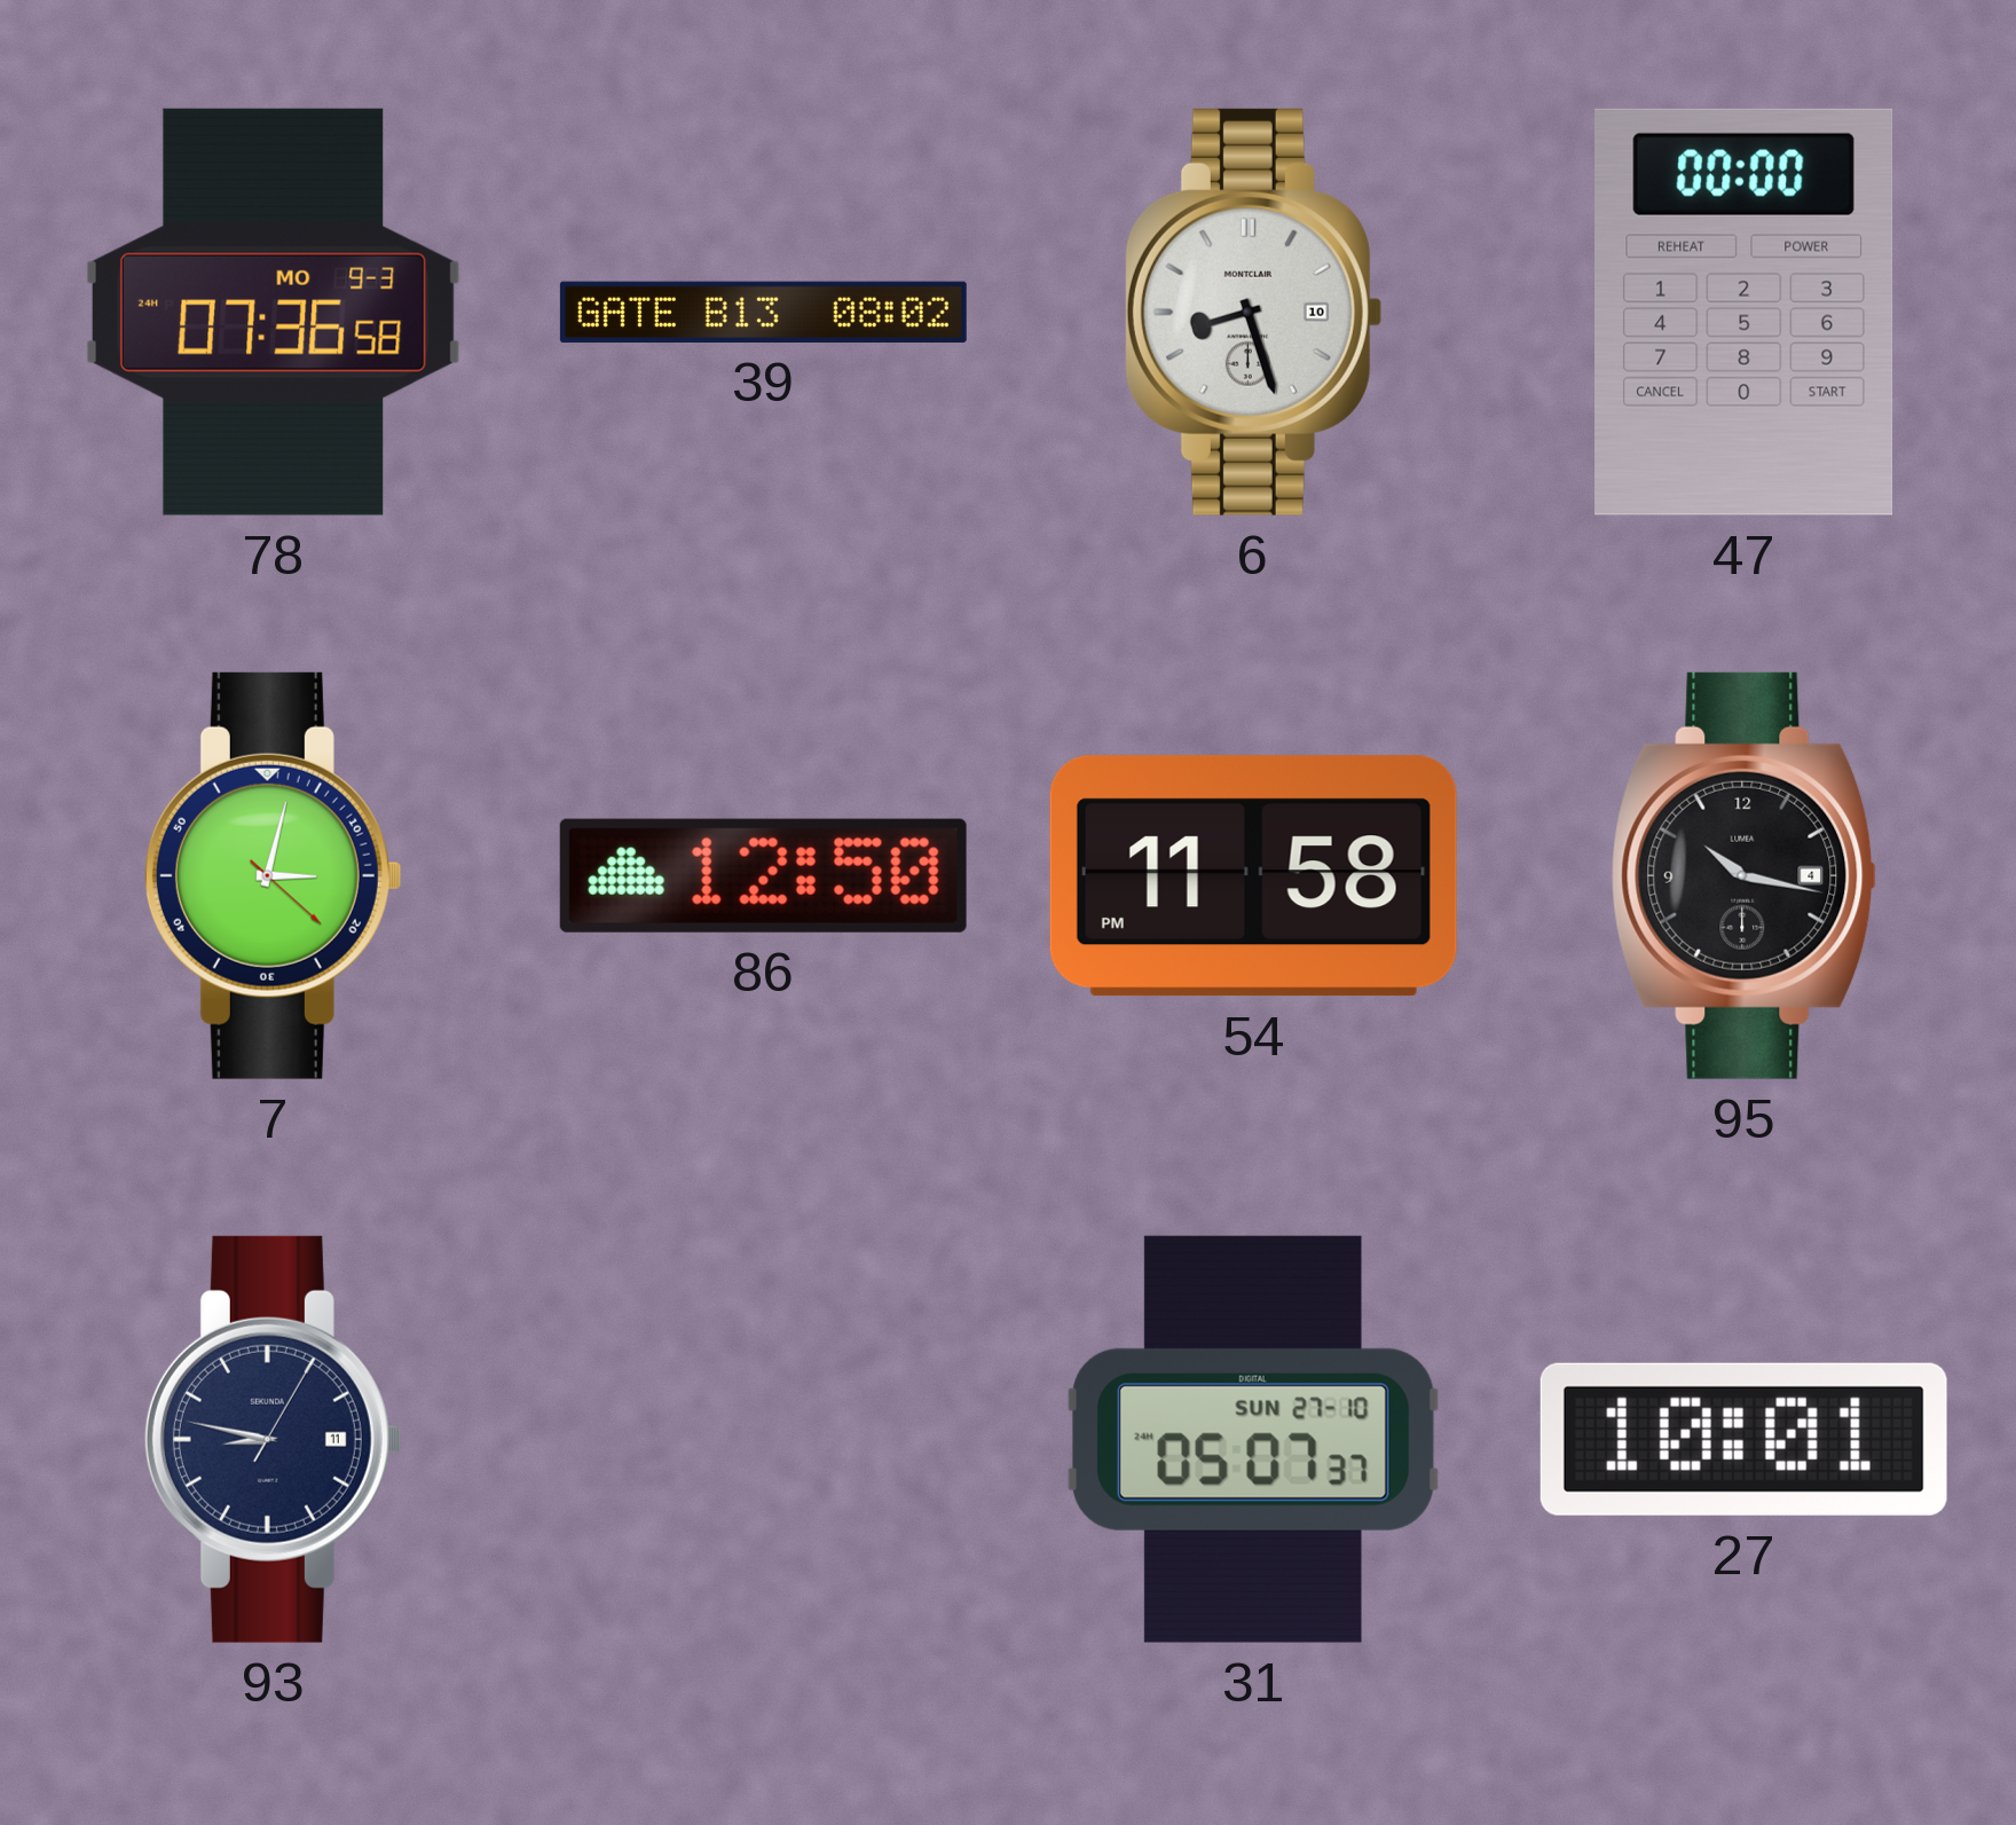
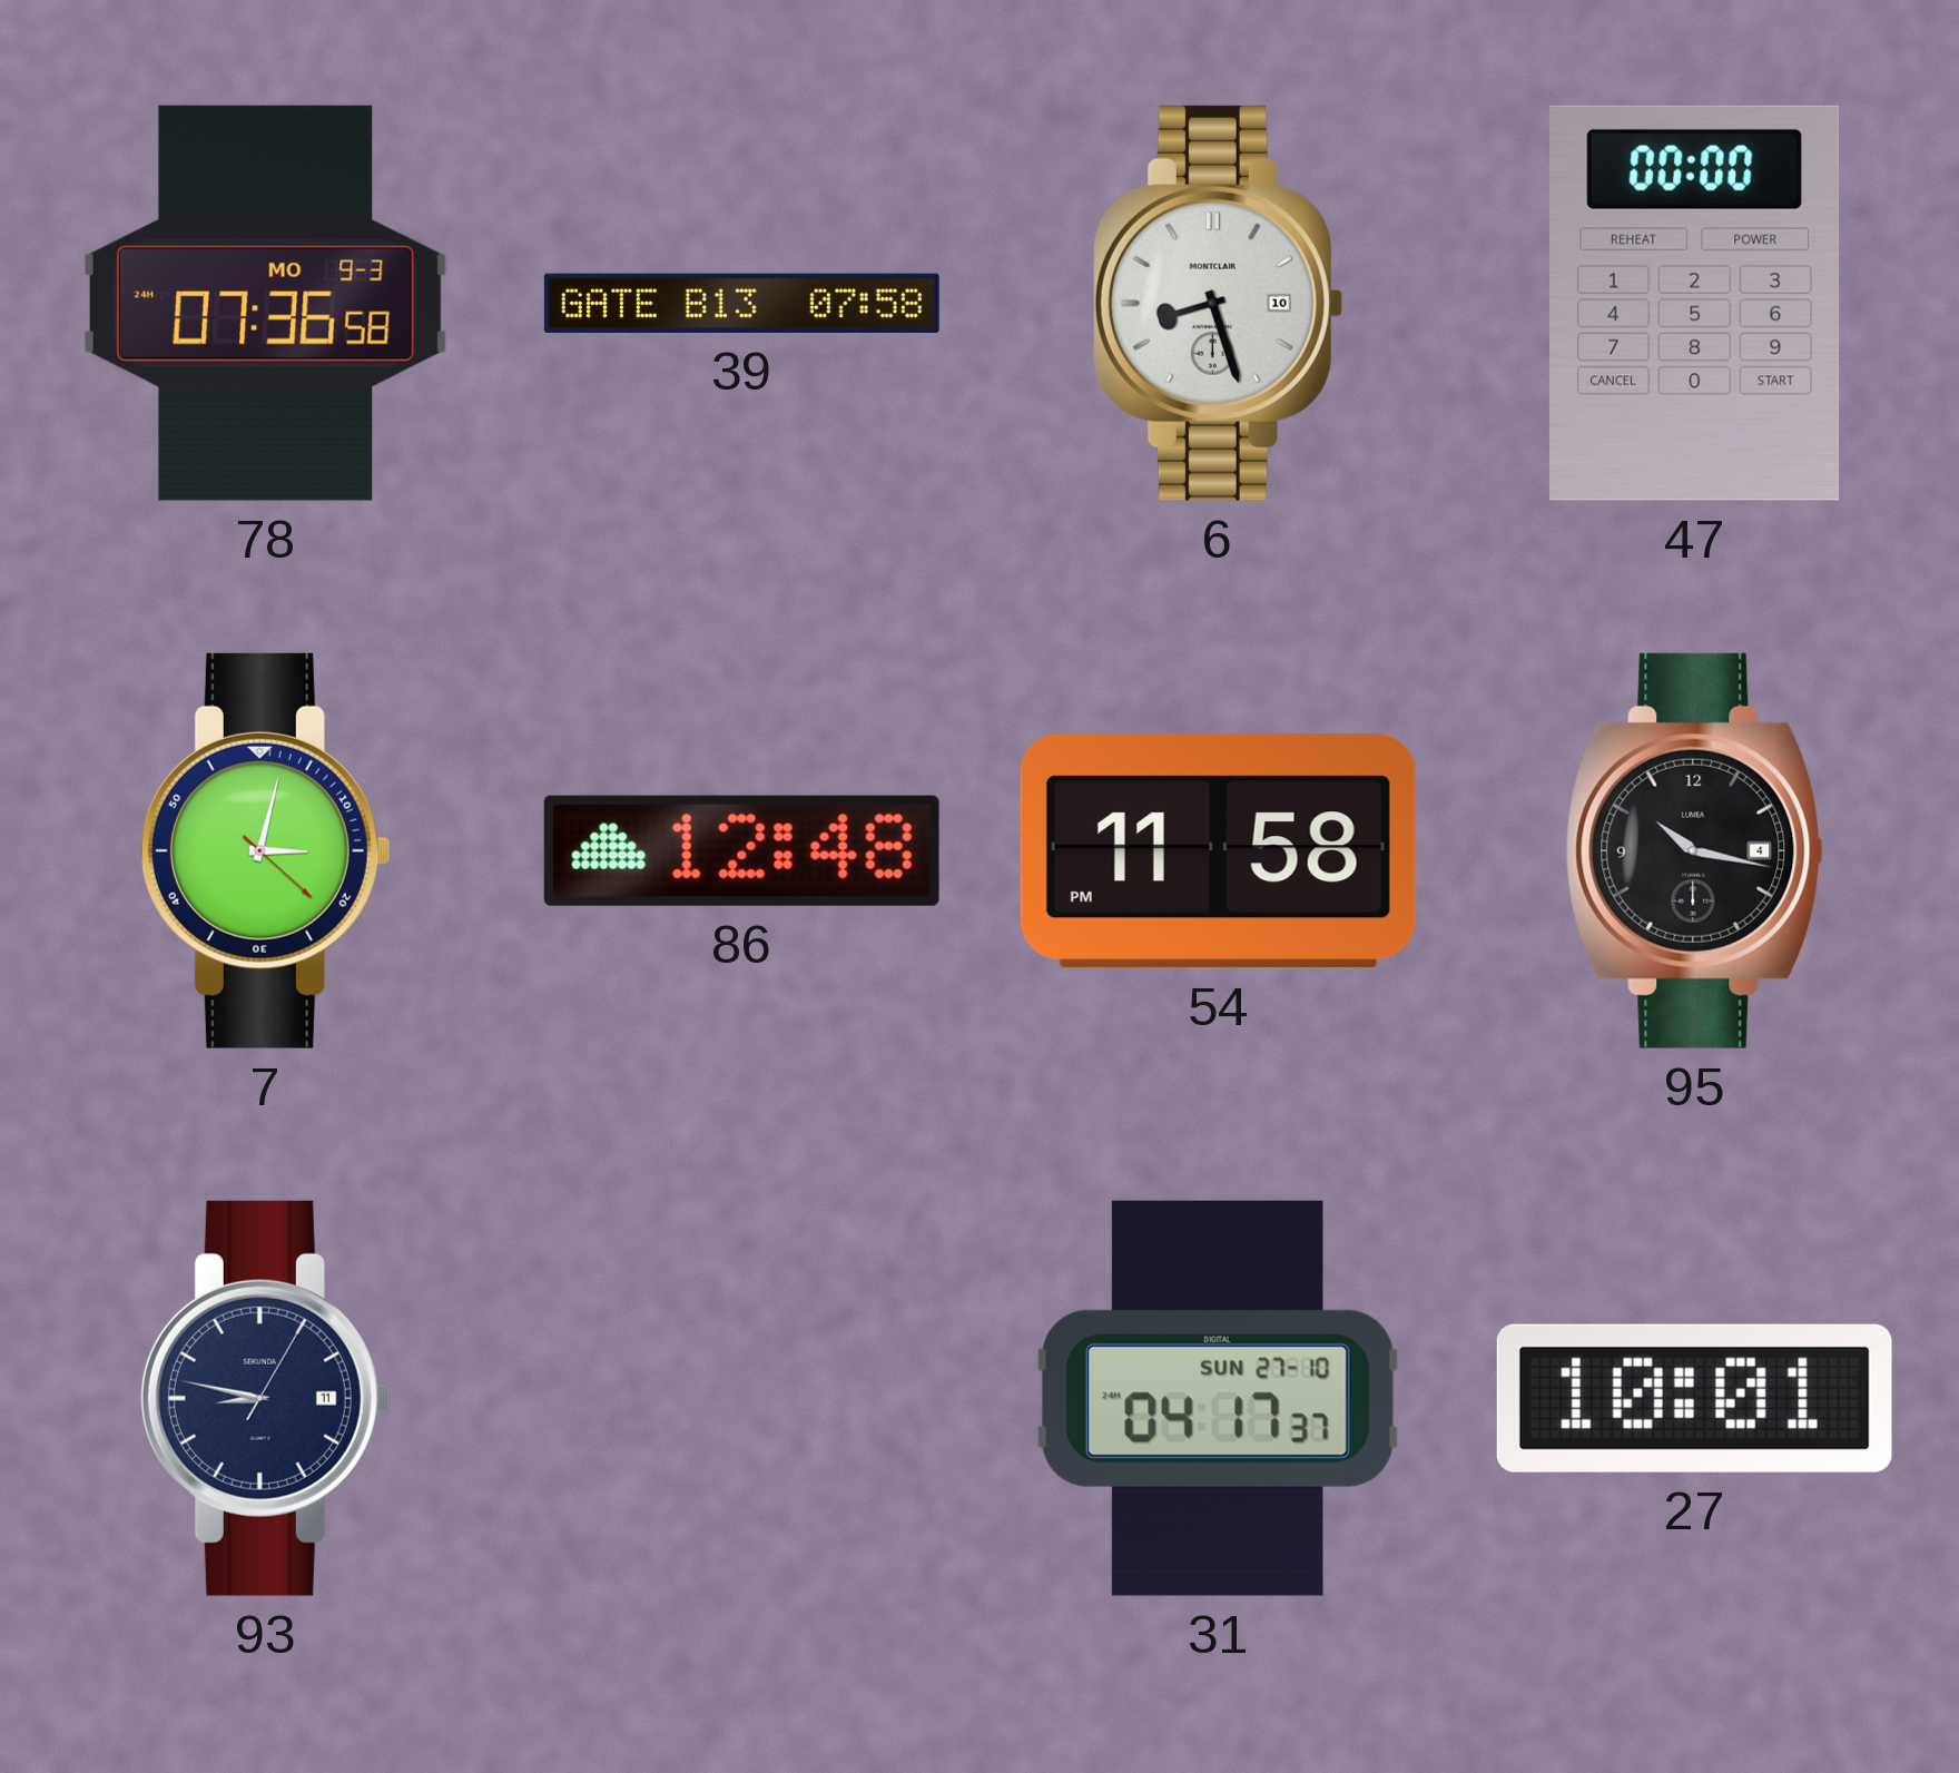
39: 08:02 -> 07:58 (741, 303)
86: 12:50 -> 12:48 (741, 850)
31: 05:07 -> 04:17 (1218, 1398)
